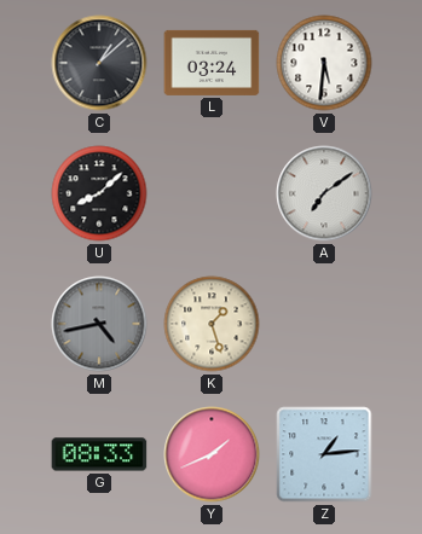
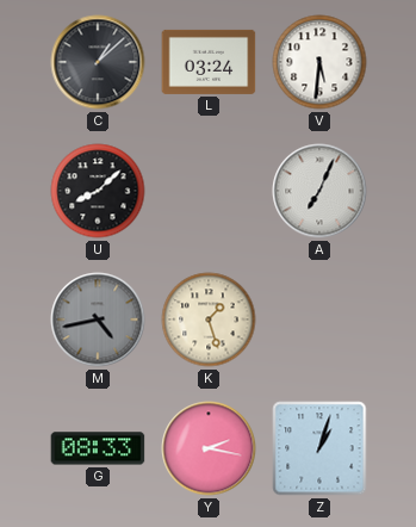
A: 7:09 -> 7:04 (319, 191)
Y: 1:41 -> 2:17 (209, 448)
Z: 1:14 -> 1:03 (319, 448)
